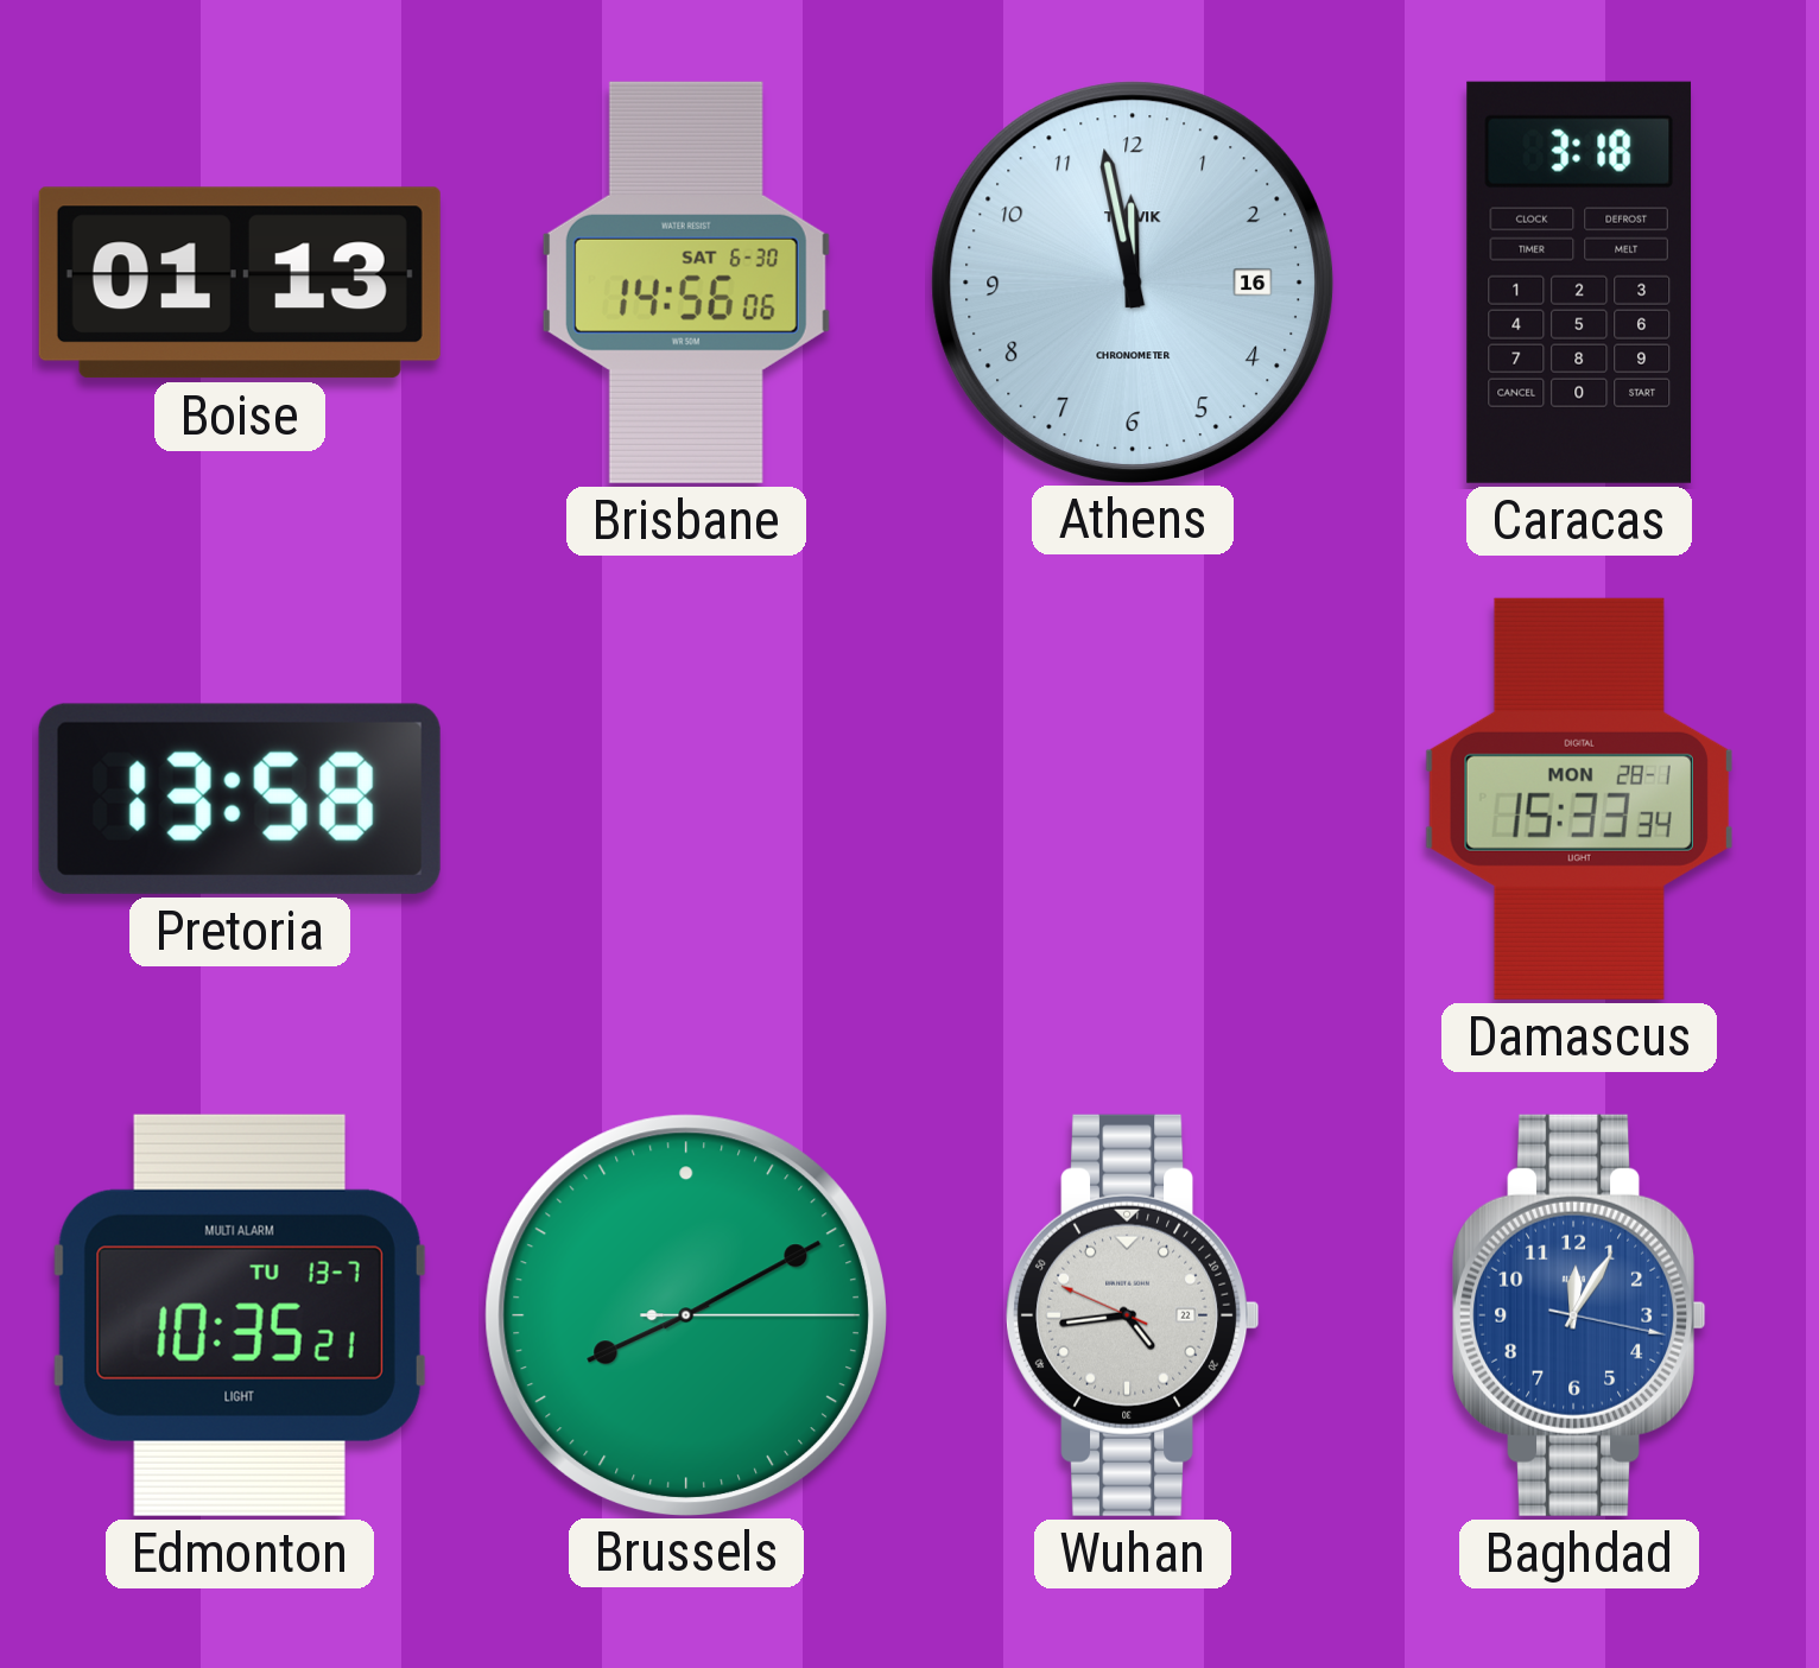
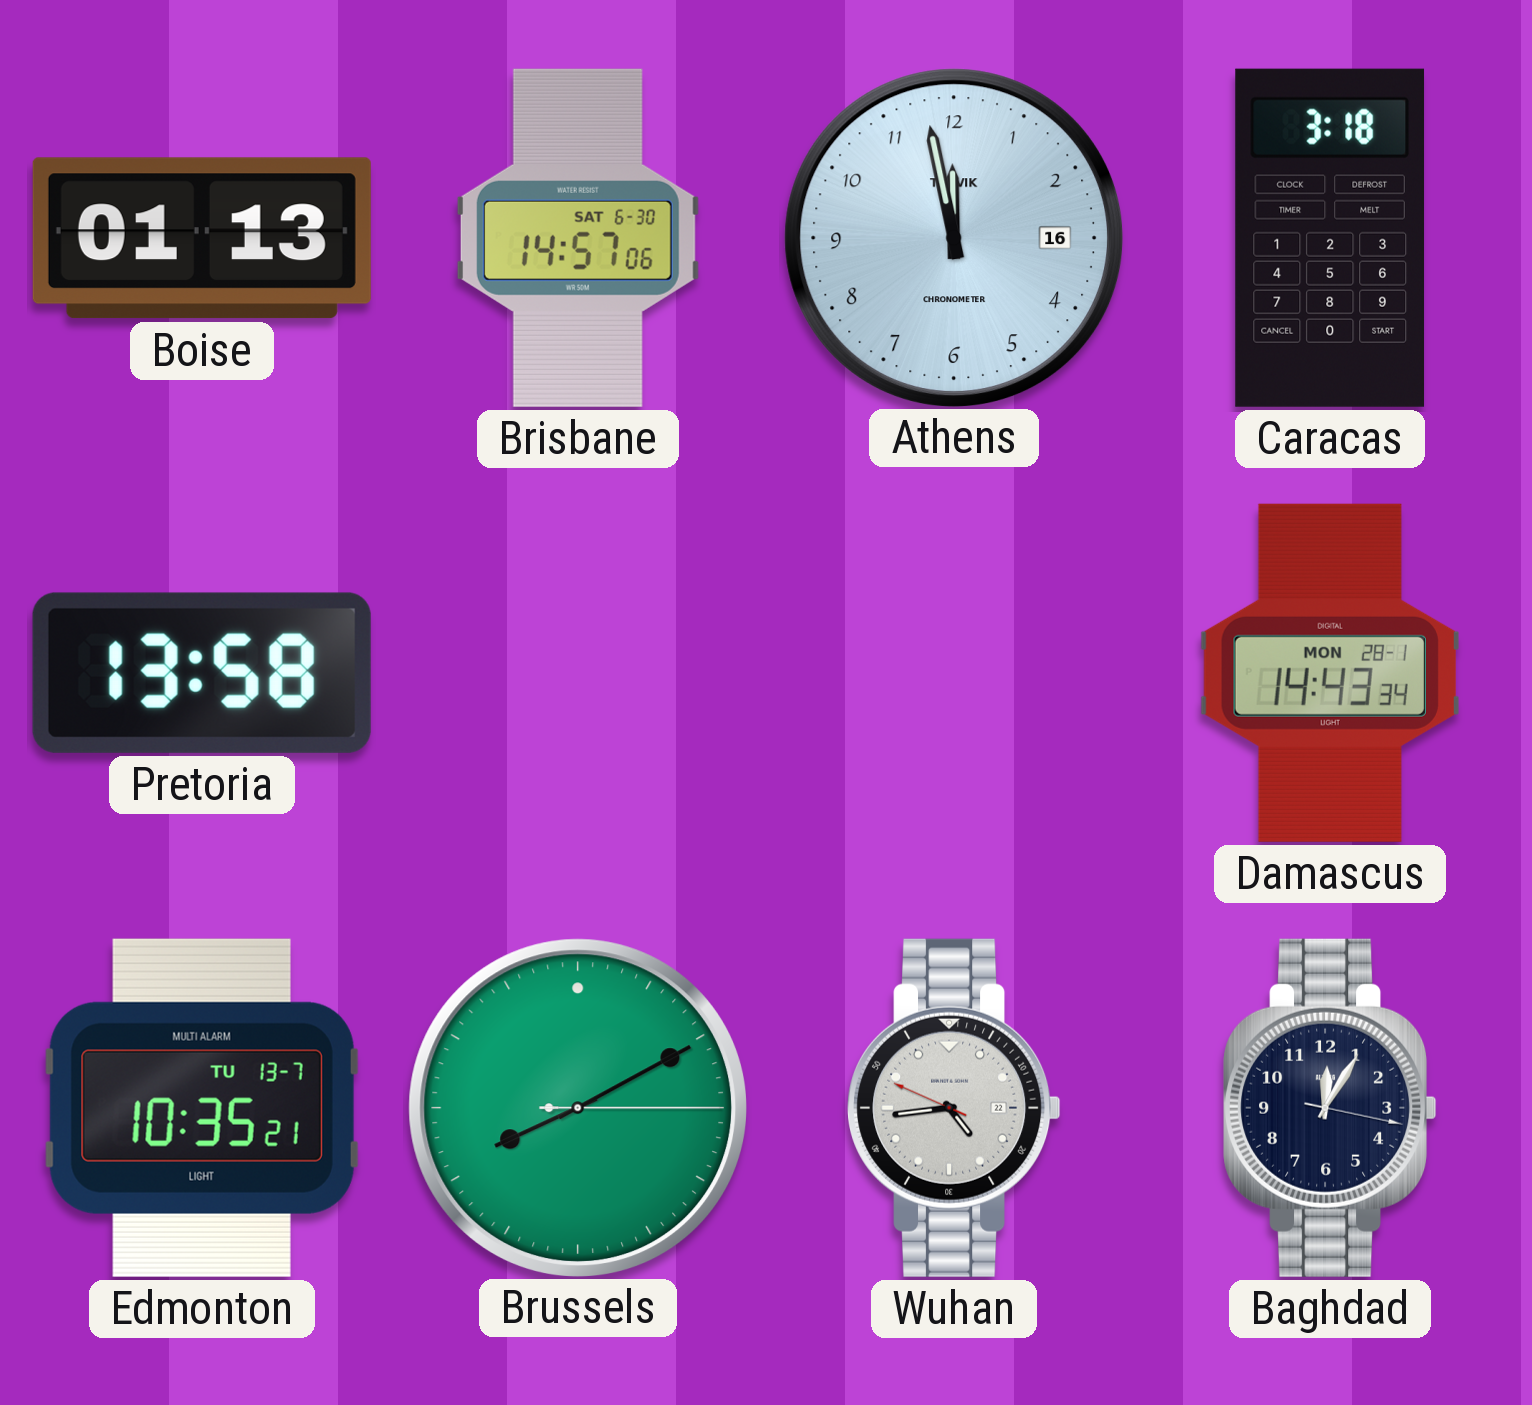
Brisbane: 14:56 -> 14:57 (578, 238)
Damascus: 15:33 -> 14:43 (1330, 673)
Baghdad dial: blue -> navy (1330, 1108)
